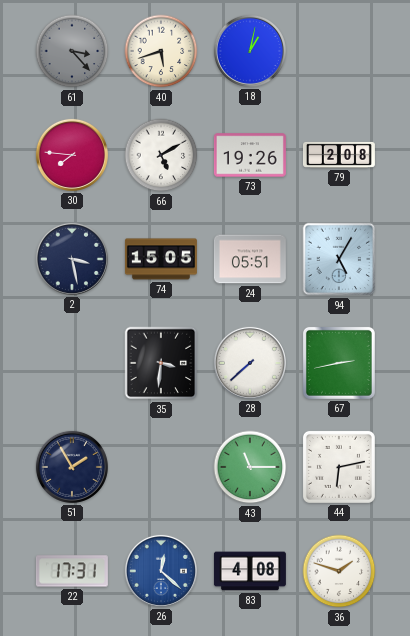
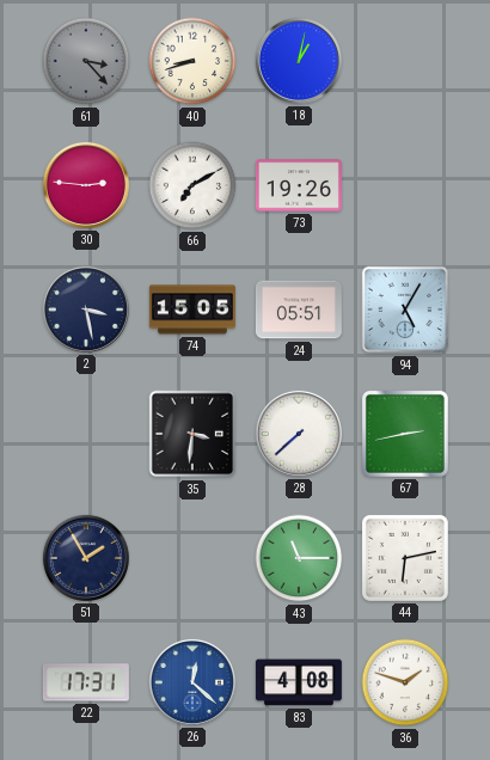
40: 5:42 -> 8:42 (192, 61)
30: 7:46 -> 2:46 (86, 185)
66: 5:10 -> 7:10 (192, 185)
79: 2:08 -> none (339, 155)
